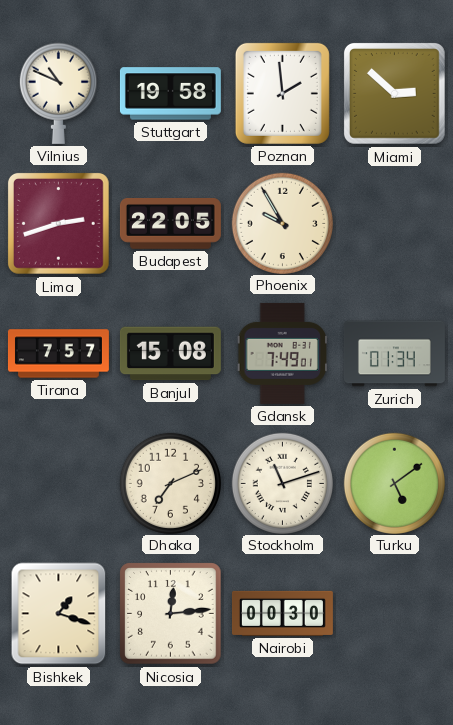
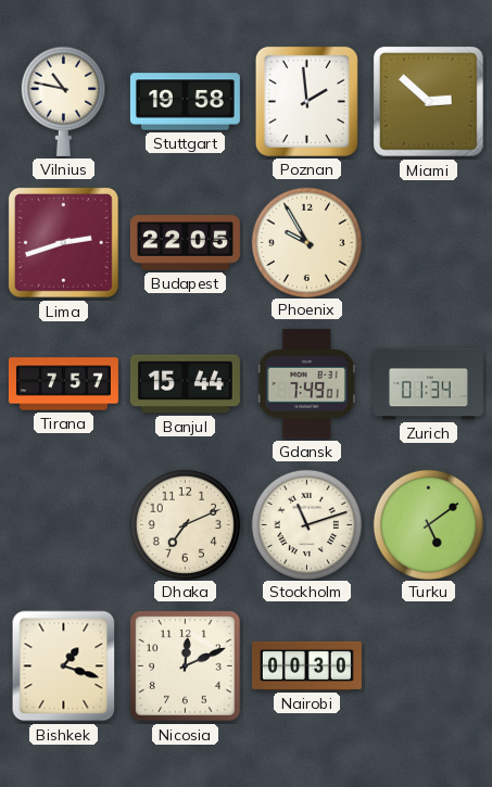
Vilnius: 10:49 -> 10:47 (63, 101)
Banjul: 15:08 -> 15:44 (185, 384)
Nicosia: 12:14 -> 12:11 (186, 667)
